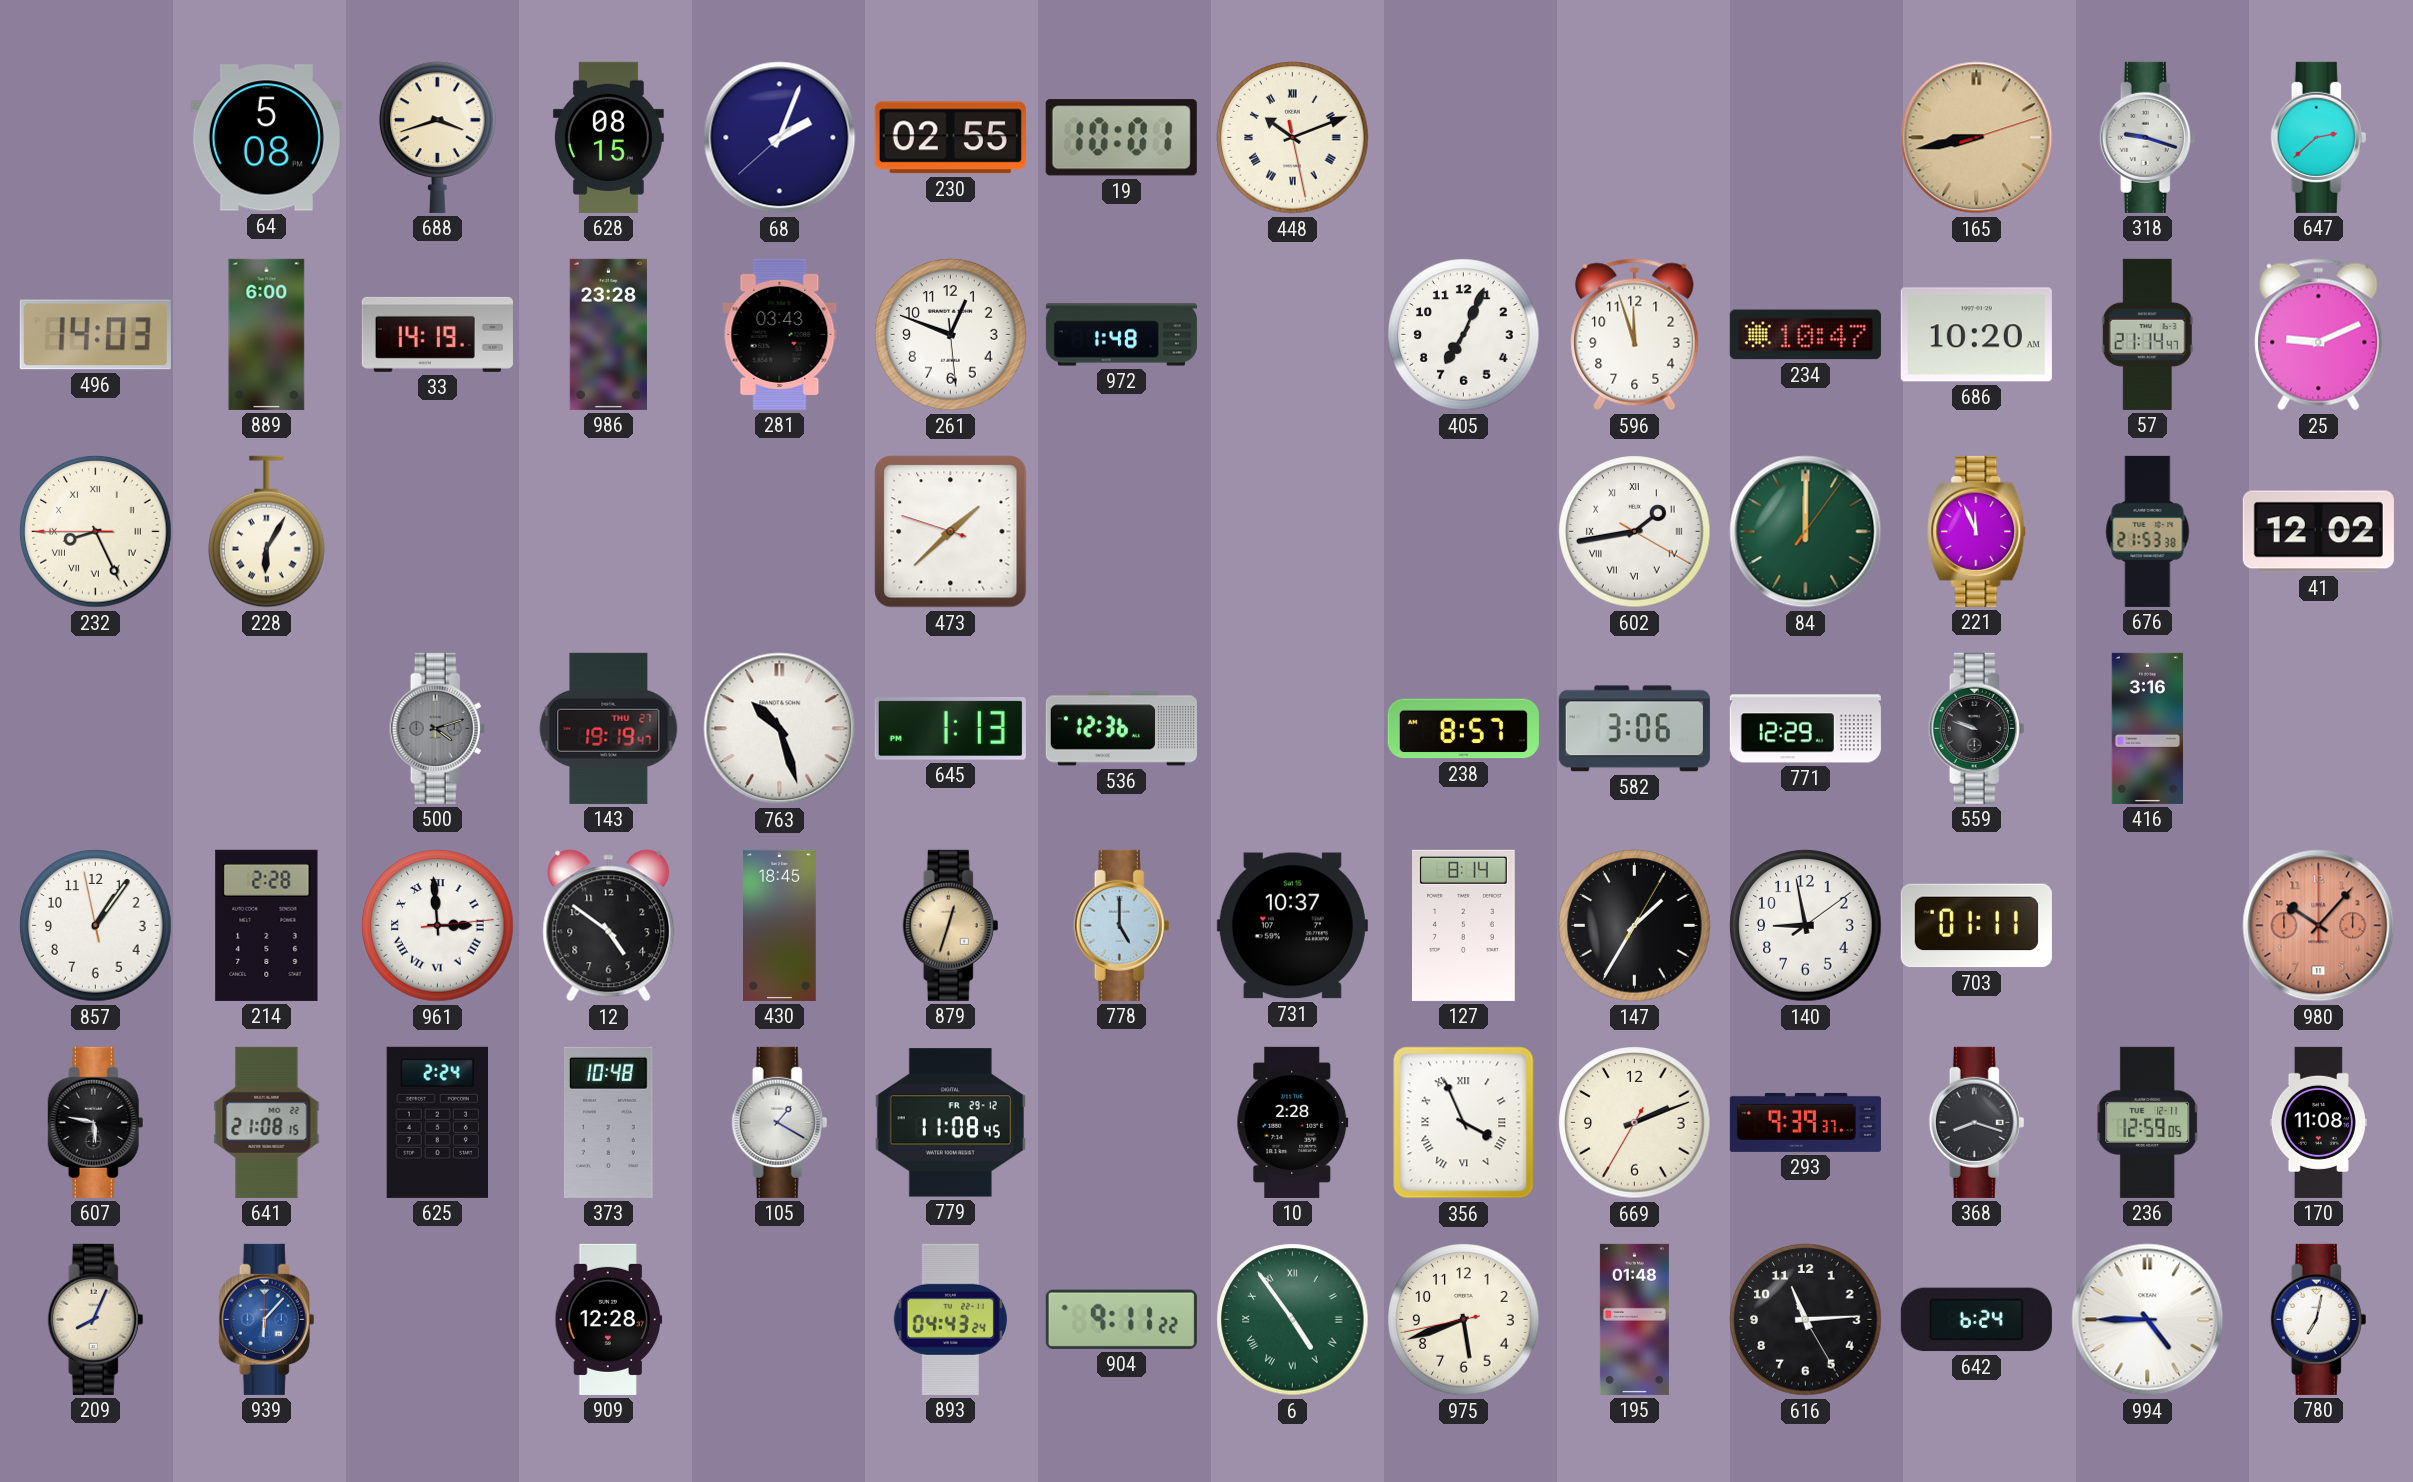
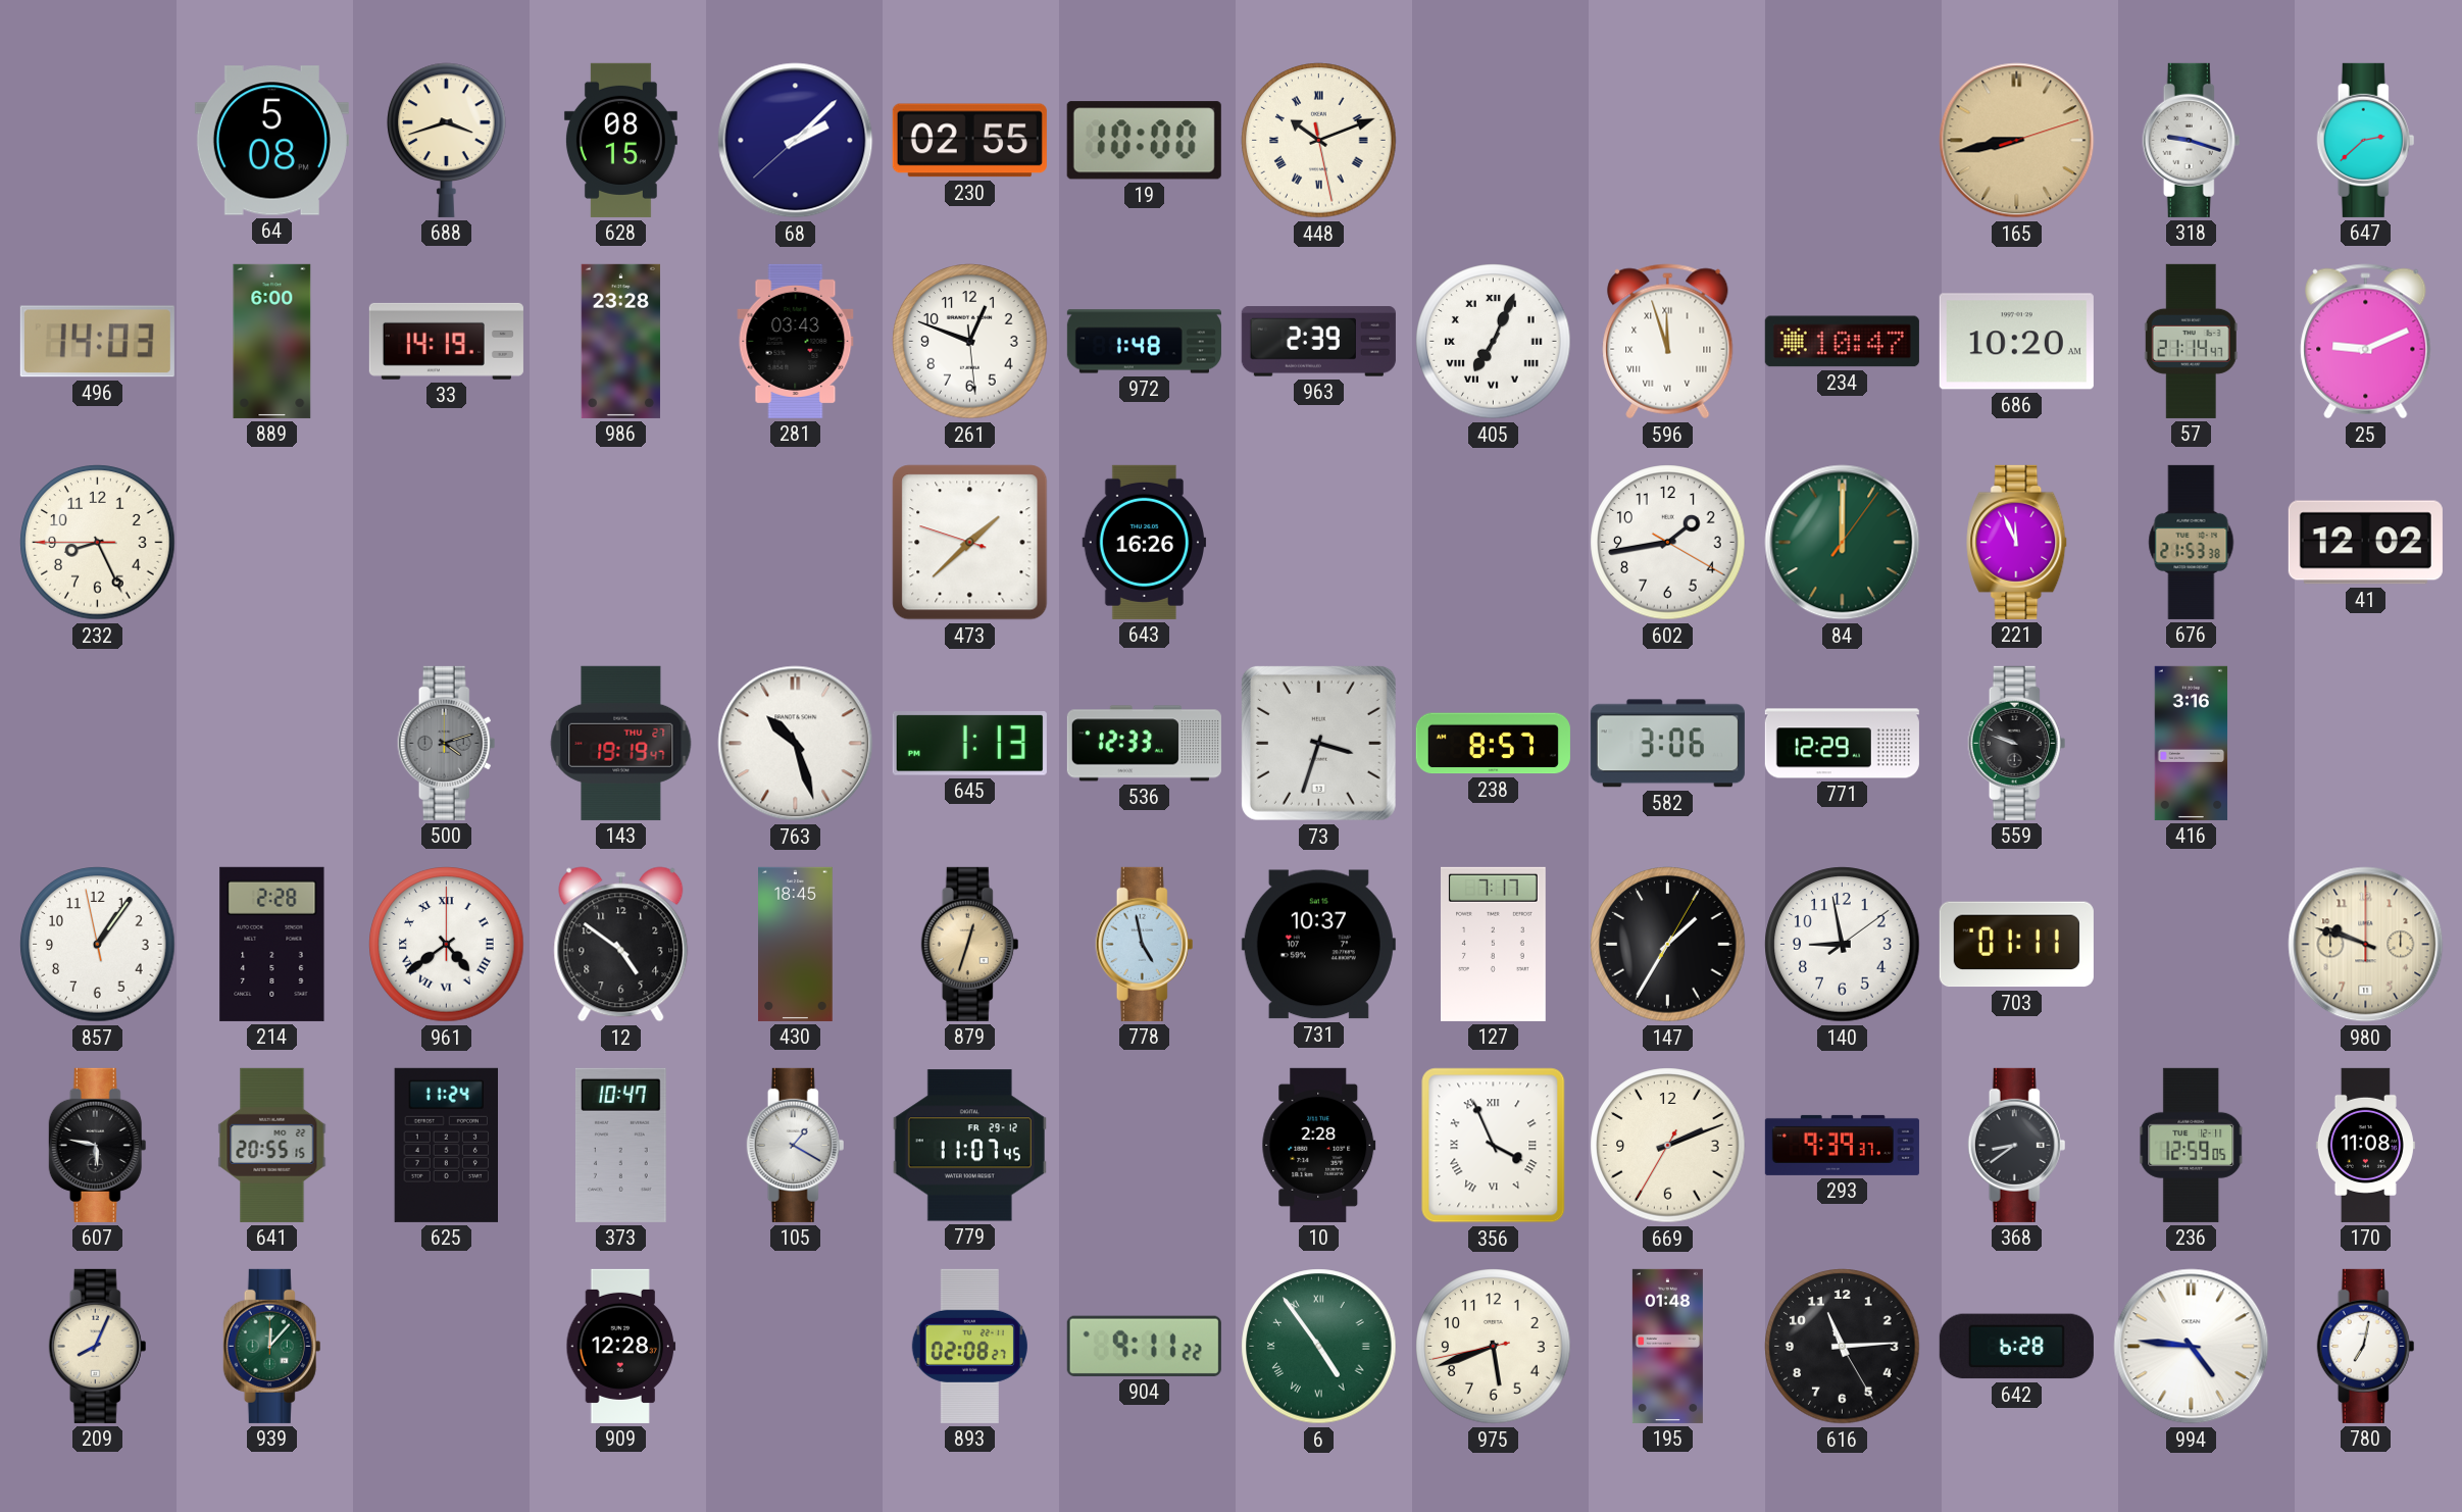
68: 2:03 -> 2:07 (796, 141)
19: 10:01 -> 10:00 (1144, 141)
963: none -> 2:39 (1318, 342)
405 numerals: Arabic -> Roman (1494, 342)
596 numerals: Arabic -> Roman (1668, 342)
232 numerals: Roman -> Arabic (98, 543)
228: 6:05 -> none (267, 532)
643: none -> 16:26 (1145, 542)
602 numerals: Roman -> Arabic (1668, 543)
536: 12:36 -> 12:33 (1144, 744)
73: none -> 3:33 (1318, 743)
961: 2:59 -> 4:39 (447, 945)
778: 5:00 -> 4:58 (1145, 944)
127: 8:14 -> 7:17 (1494, 944)
980: 10:07 -> 9:48 (2366, 945)
980 dial: salmon -> cream (2366, 945)
641: 21:08 -> 20:55 (272, 1145)
625: 2:24 -> 11:24 (446, 1145)
373: 10:48 -> 10:47 (620, 1145)
779: 11:08 -> 11:07 (969, 1146)
368: 8:18 -> 8:39 (2017, 1145)
939: 6:07 -> 12:07 (272, 1346)
939 dial: blue -> green (272, 1346)
893: 04:43 -> 02:08 (969, 1346)
642: 6:24 -> 6:28 (2016, 1347)
994: 4:45 -> 4:46 (2192, 1347)
